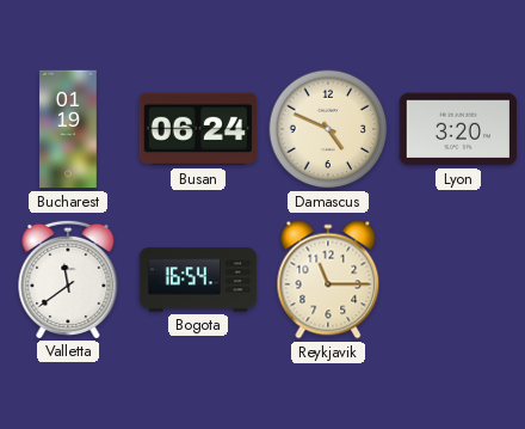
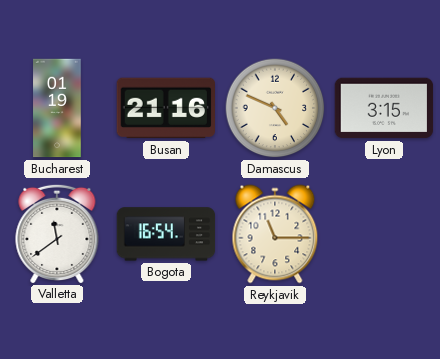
Busan: 06:24 -> 21:16 (165, 108)
Lyon: 3:20 -> 3:15 (384, 108)
